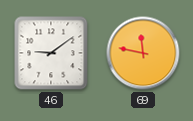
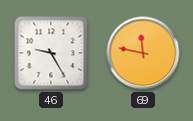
46: 9:09 -> 9:25 (51, 53)
